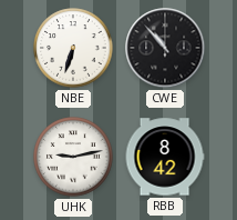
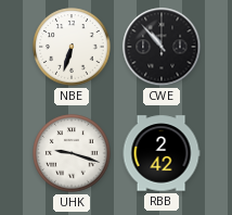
UHK: 9:13 -> 9:18 (72, 153)
RBB: 8:42 -> 2:42 (162, 153)
